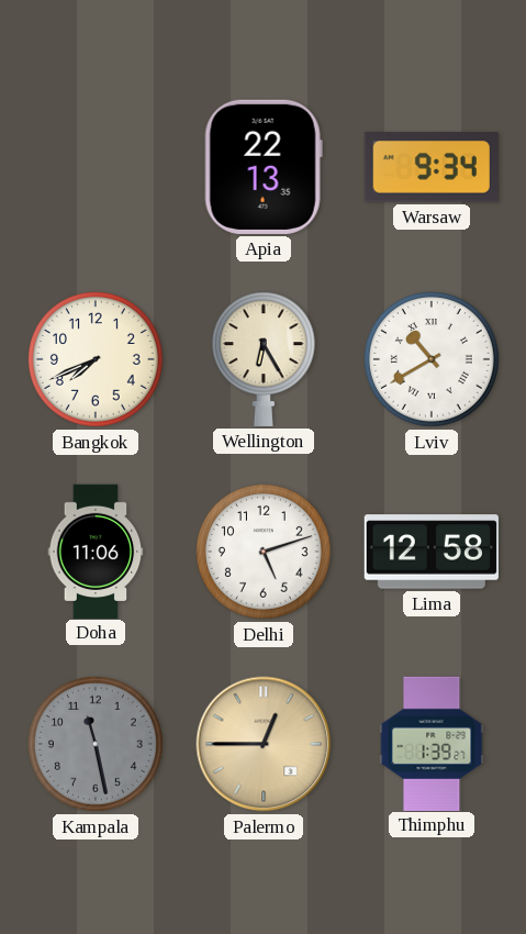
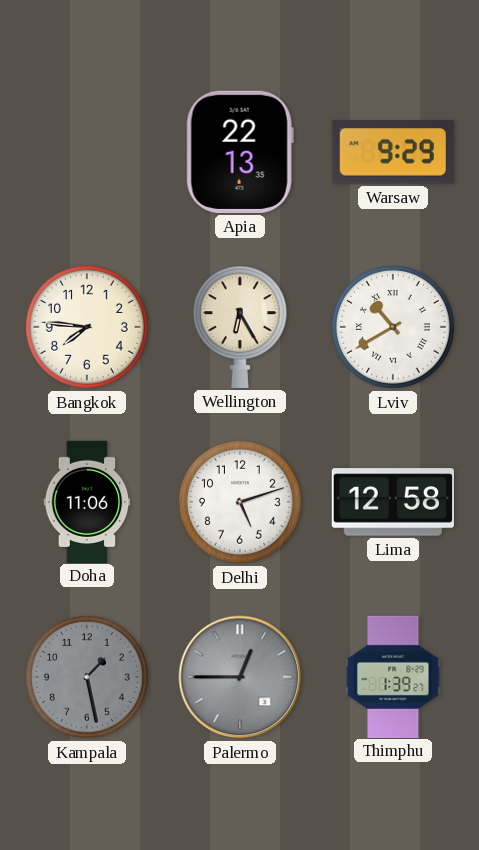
Warsaw: 9:34 -> 9:29 (393, 152)
Bangkok: 7:41 -> 7:46 (87, 327)
Kampala: 11:28 -> 1:28 (87, 677)
Palermo dial: champagne -> grey (240, 677)
